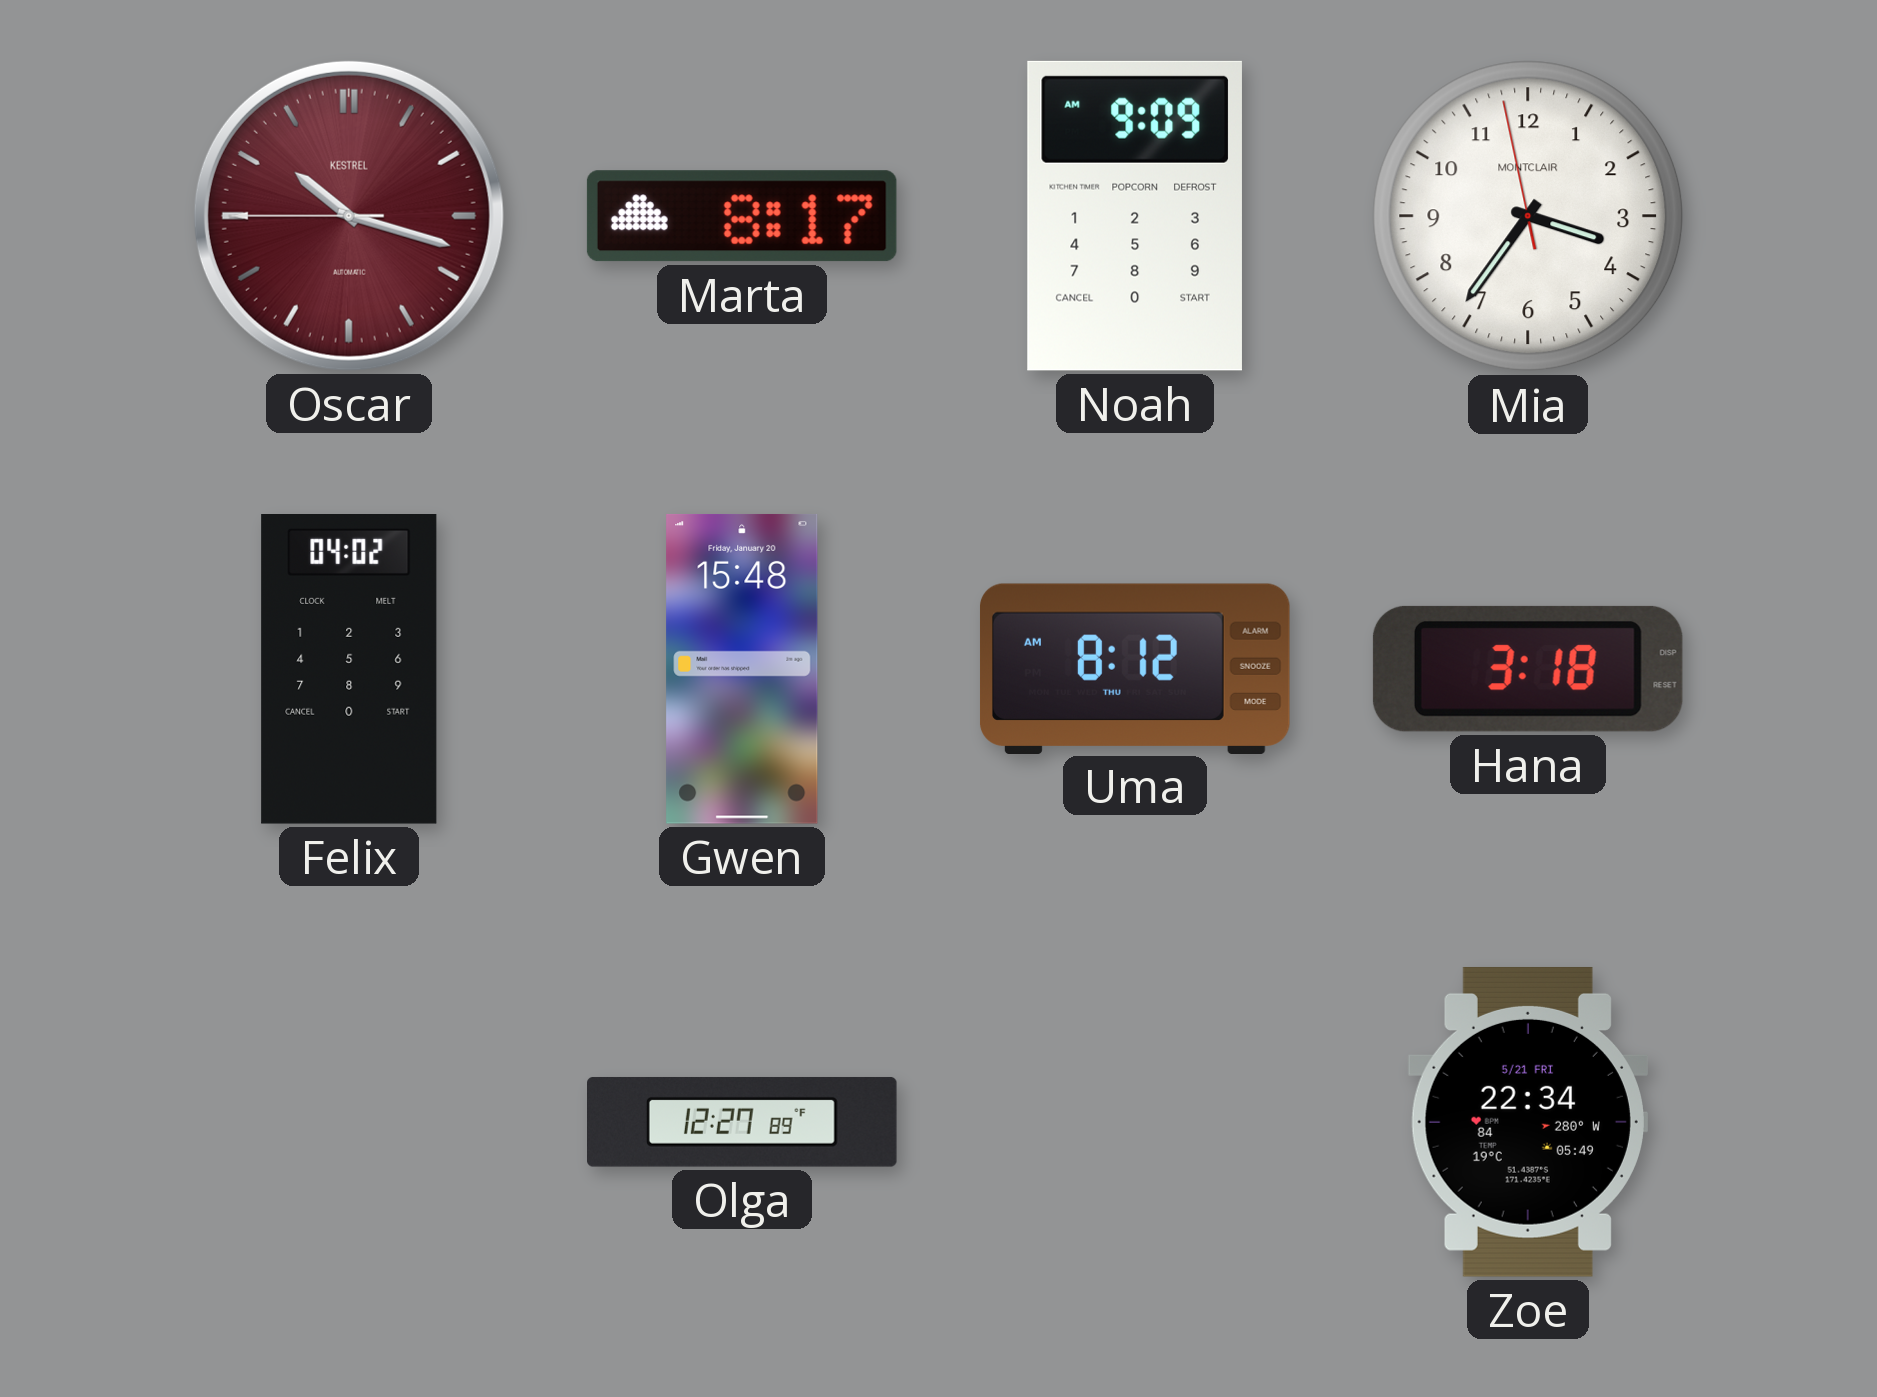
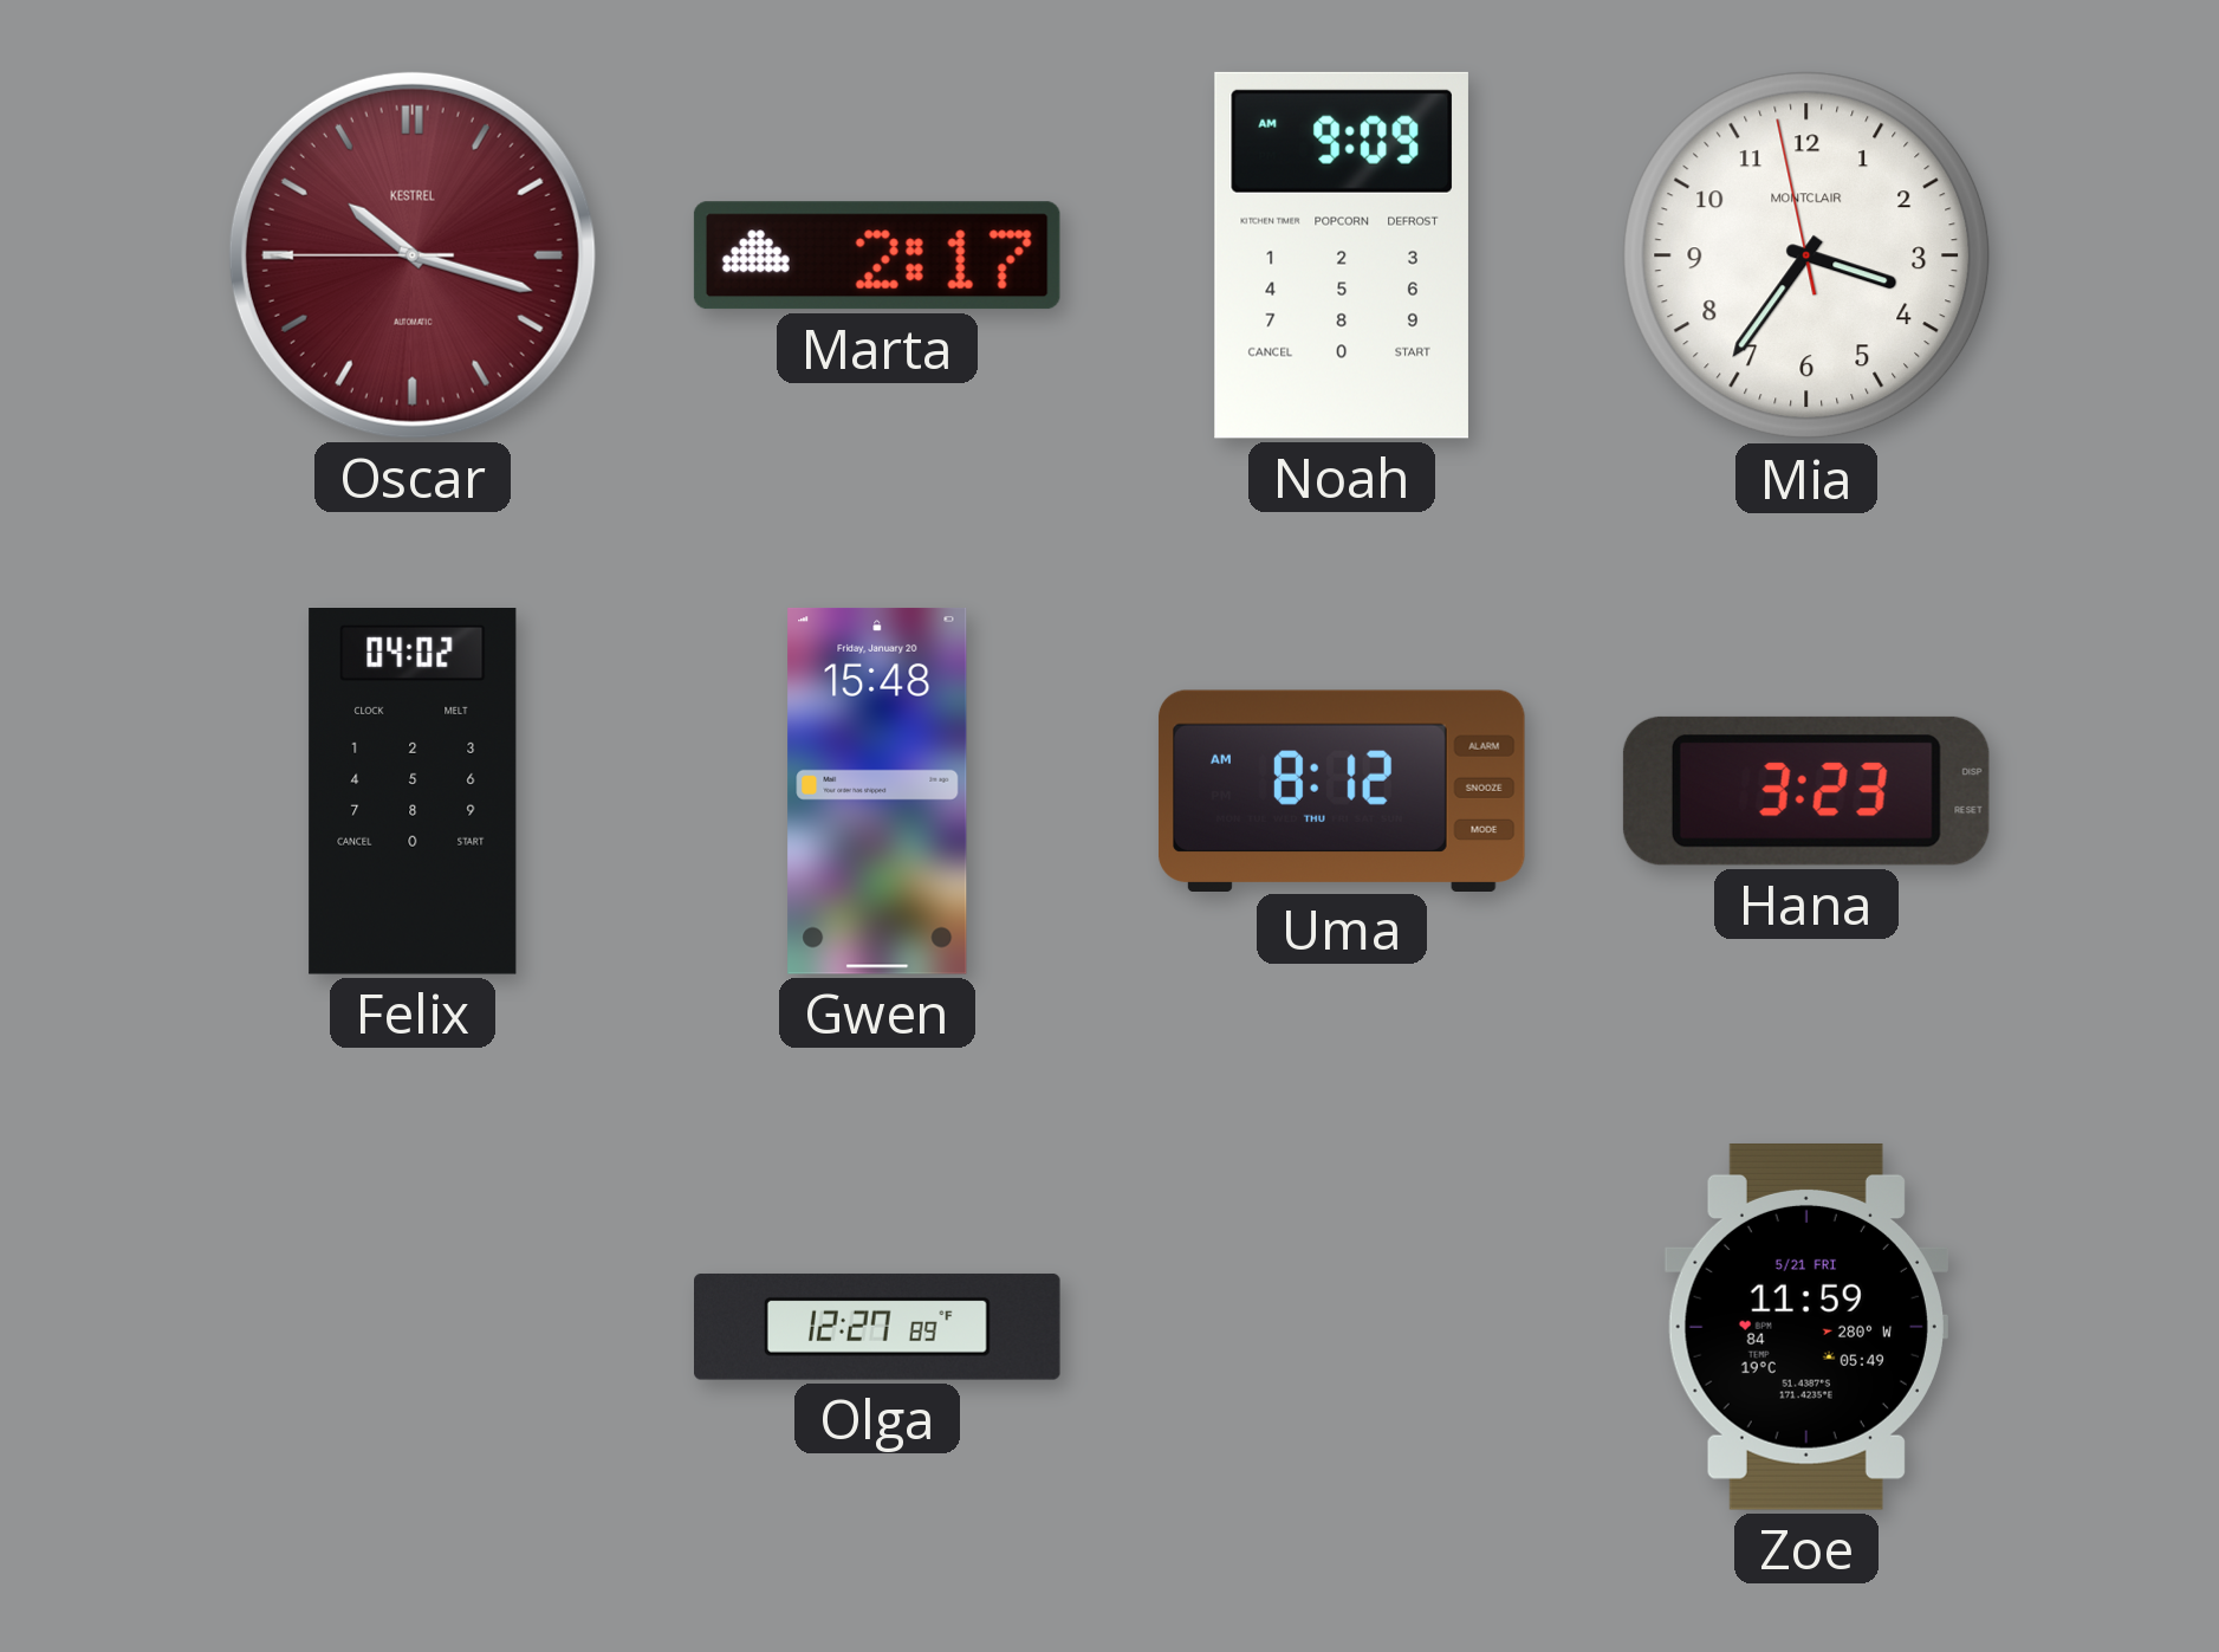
Marta: 8:17 -> 2:17 (877, 255)
Hana: 3:18 -> 3:23 (1806, 791)
Zoe: 22:34 -> 11:59 (1806, 1327)
